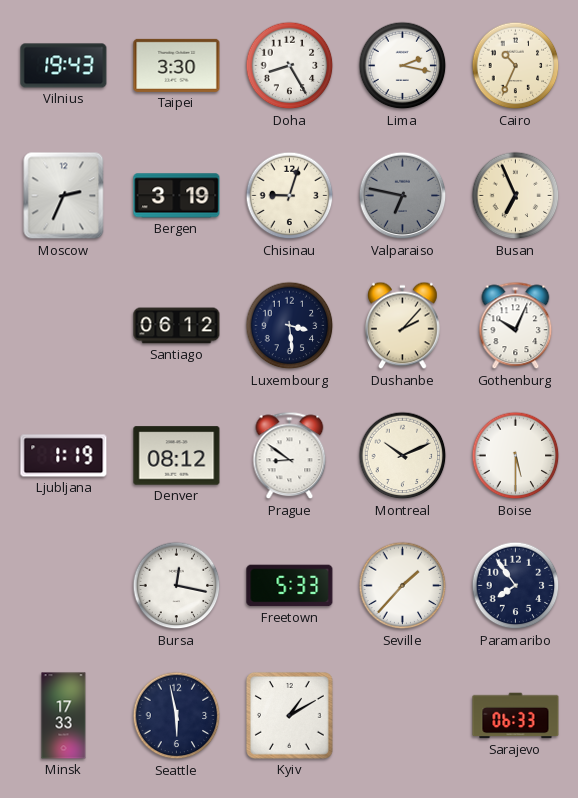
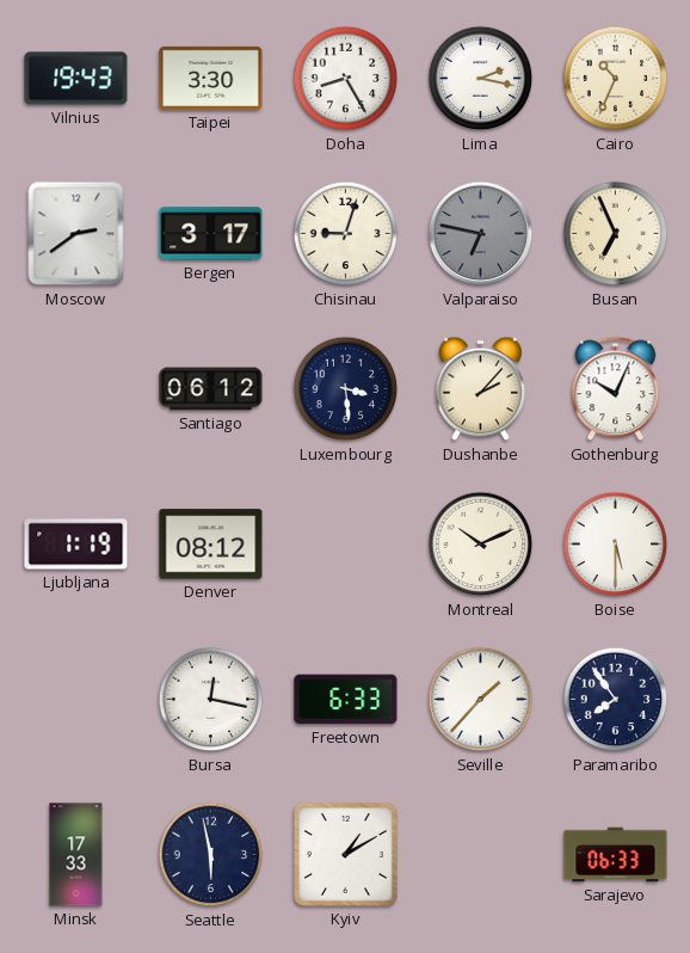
Moscow: 2:34 -> 2:39 (76, 234)
Bergen: 3:19 -> 3:17 (211, 234)
Prague: 8:51 -> none (290, 456)
Freetown: 5:33 -> 6:33 (346, 700)
